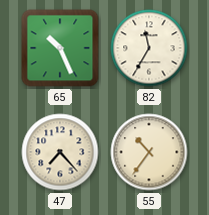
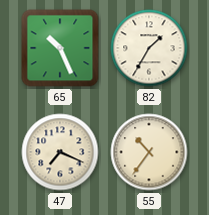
82: 11:35 -> 1:35 (149, 48)
47: 7:23 -> 7:19 (60, 152)
